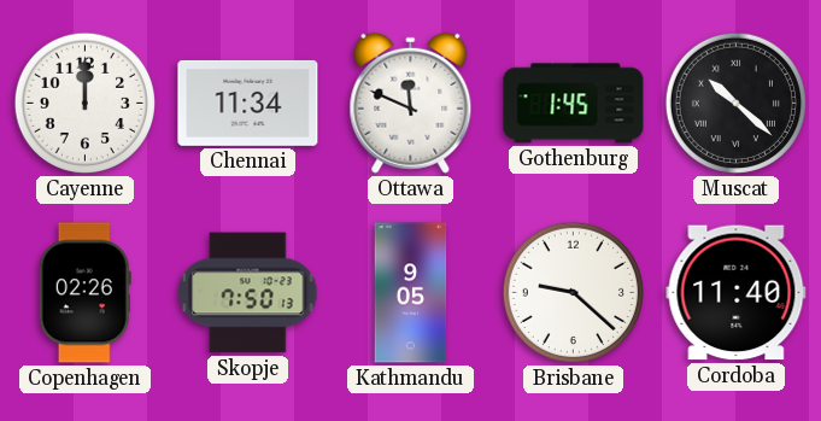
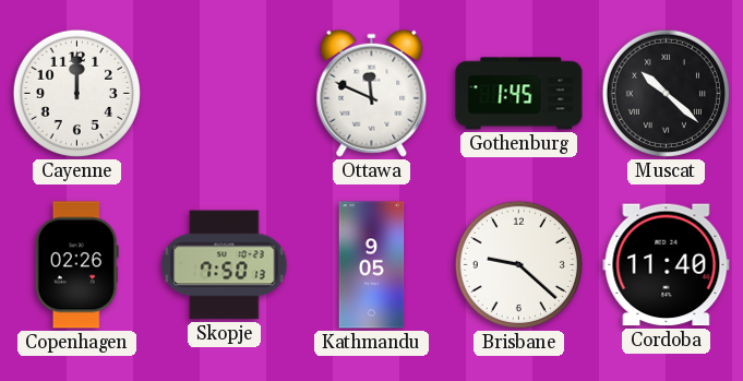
Chennai: 11:34 -> none (248, 103)
